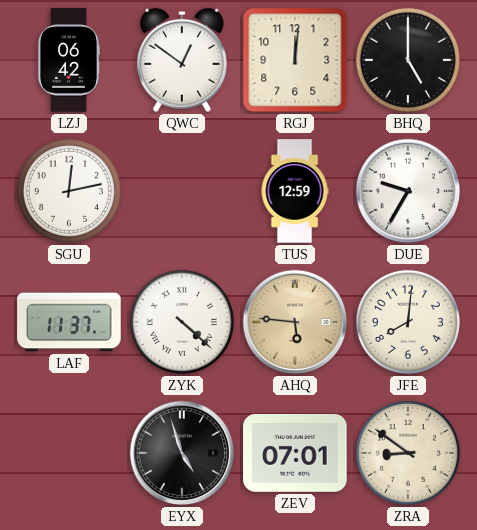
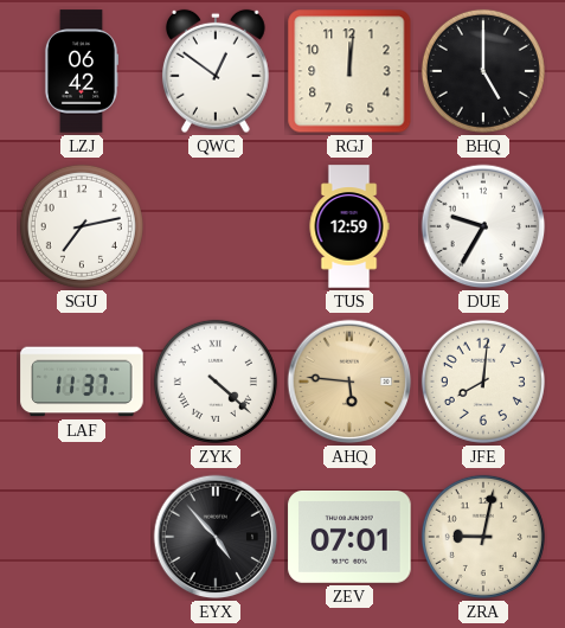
SGU: 12:13 -> 7:13 (82, 226)
EYX: 4:57 -> 4:53 (216, 537)
ZRA: 8:51 -> 9:02 (483, 537)
